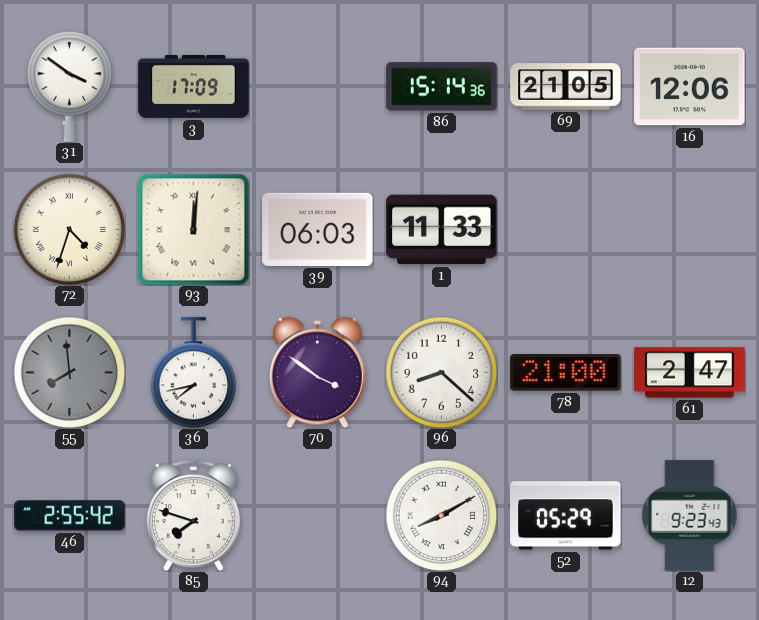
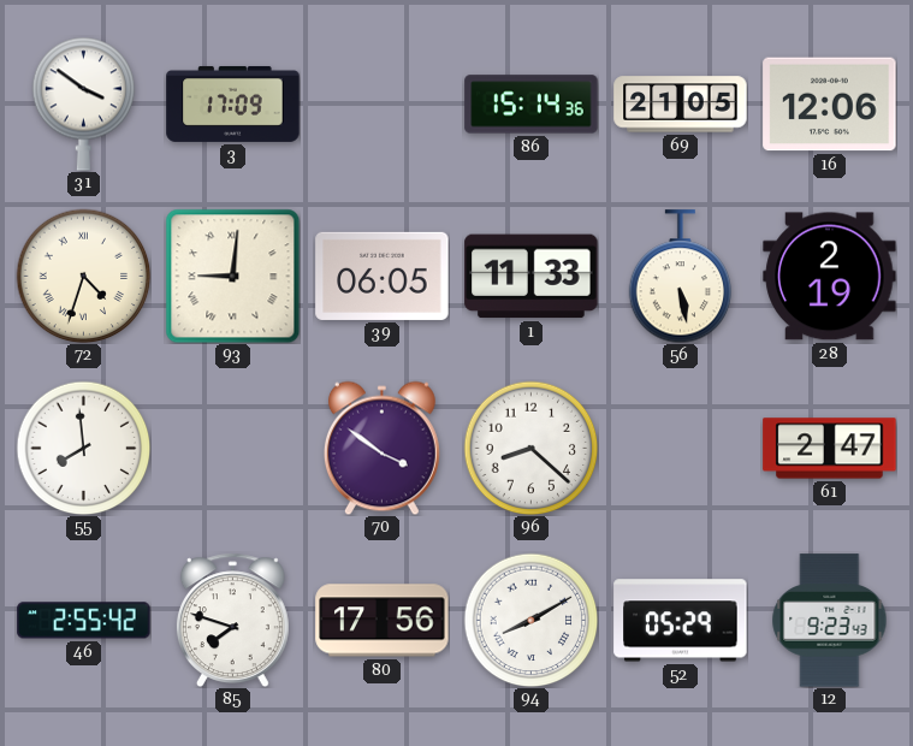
93: 12:01 -> 9:01 (232, 276)
39: 06:03 -> 06:05 (383, 276)
56: none -> 5:28 (681, 277)
28: none -> 2:19 (830, 277)
55 dial: grey -> white (83, 448)
36: 7:43 -> none (194, 373)
78: 21:00 -> none (566, 373)
80: none -> 17:56 (383, 621)
